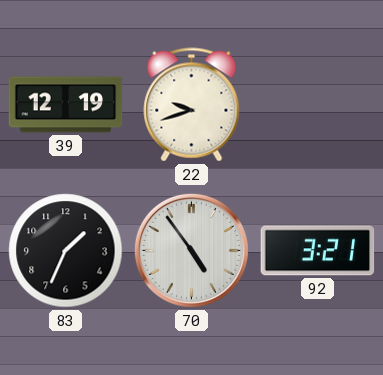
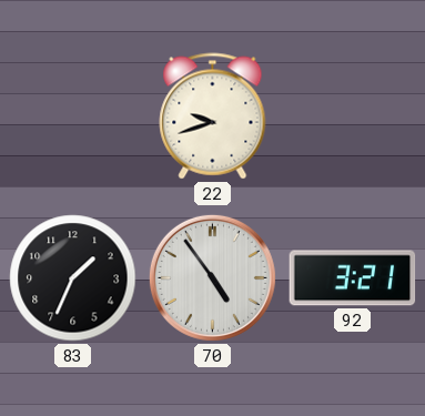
39: 12:19 -> none (66, 105)
